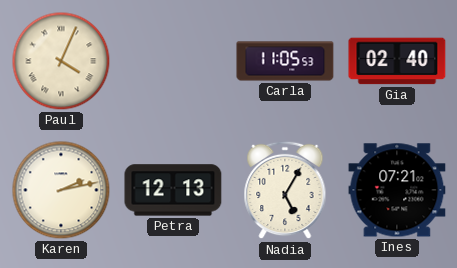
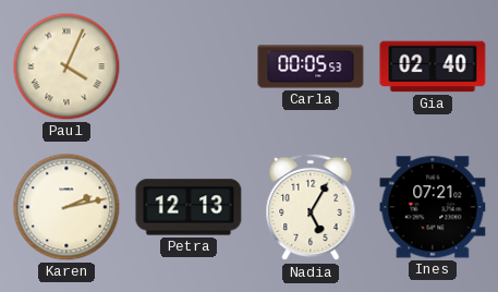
Carla: 11:05 -> 00:05 (311, 66)
